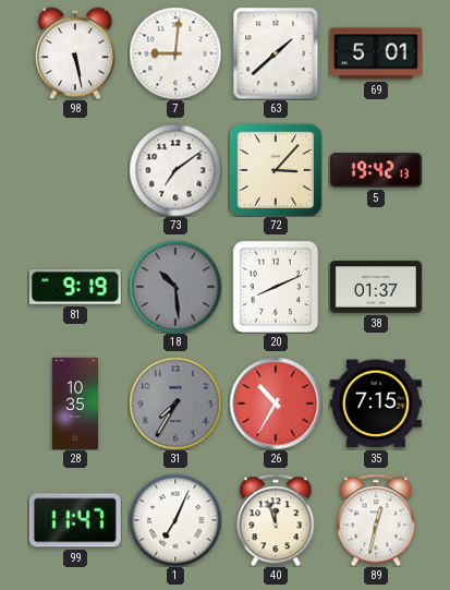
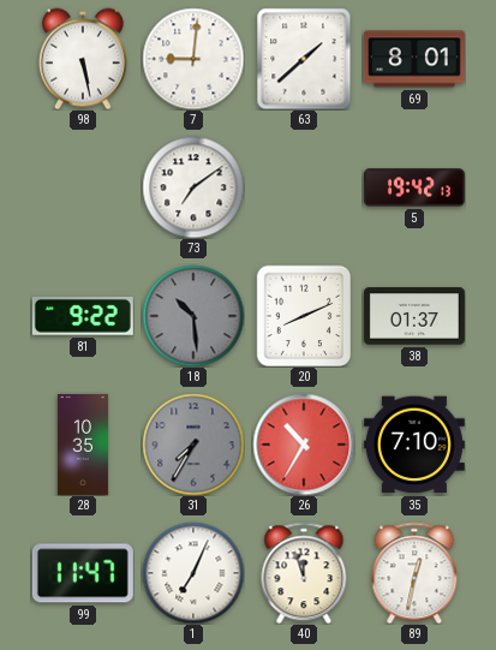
69: 5:01 -> 8:01 (414, 59)
72: 3:07 -> none (276, 170)
81: 9:19 -> 9:22 (83, 316)
35: 7:15 -> 7:10 (414, 445)
